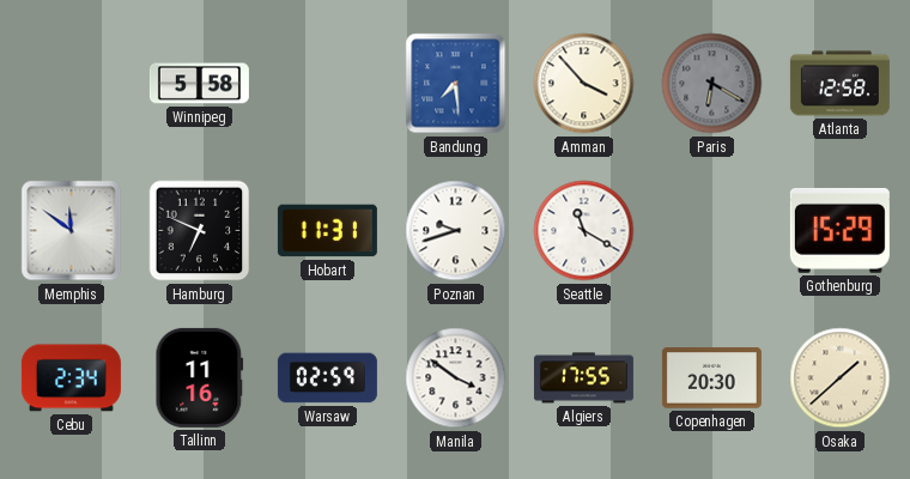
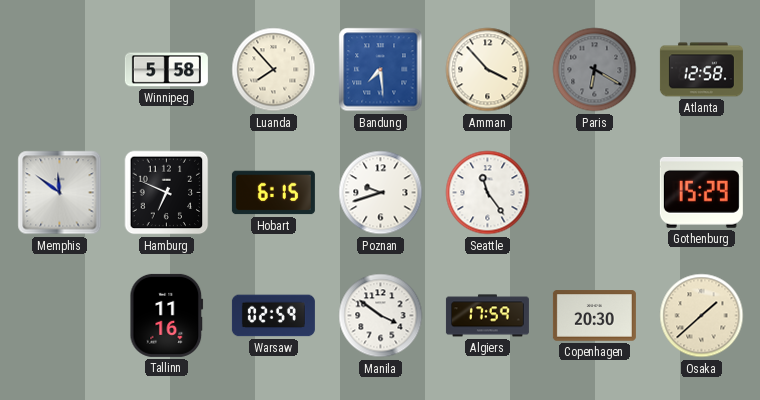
Luanda: none -> 7:53 (274, 70)
Hobart: 11:31 -> 6:15 (273, 193)
Seattle: 11:20 -> 11:24 (488, 193)
Cebu: 2:34 -> none (71, 378)
Algiers: 17:55 -> 17:59 (487, 316)
